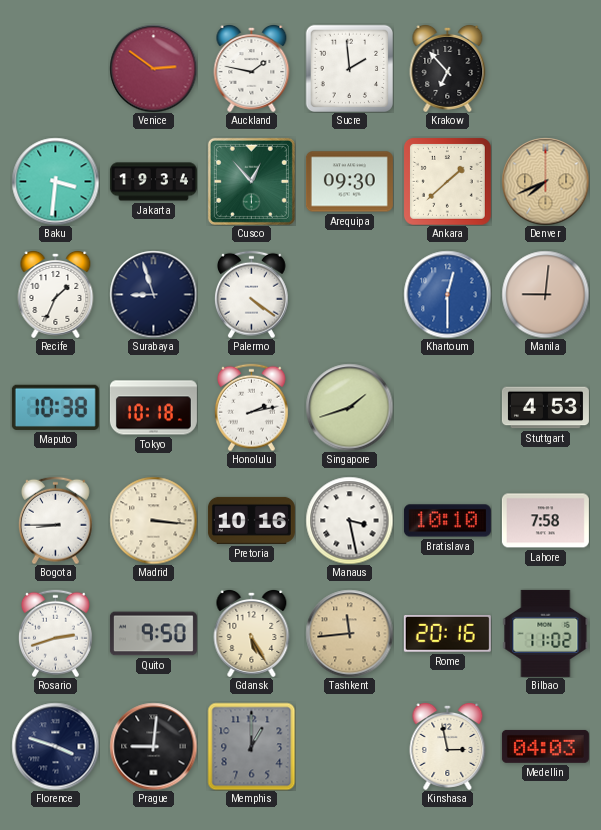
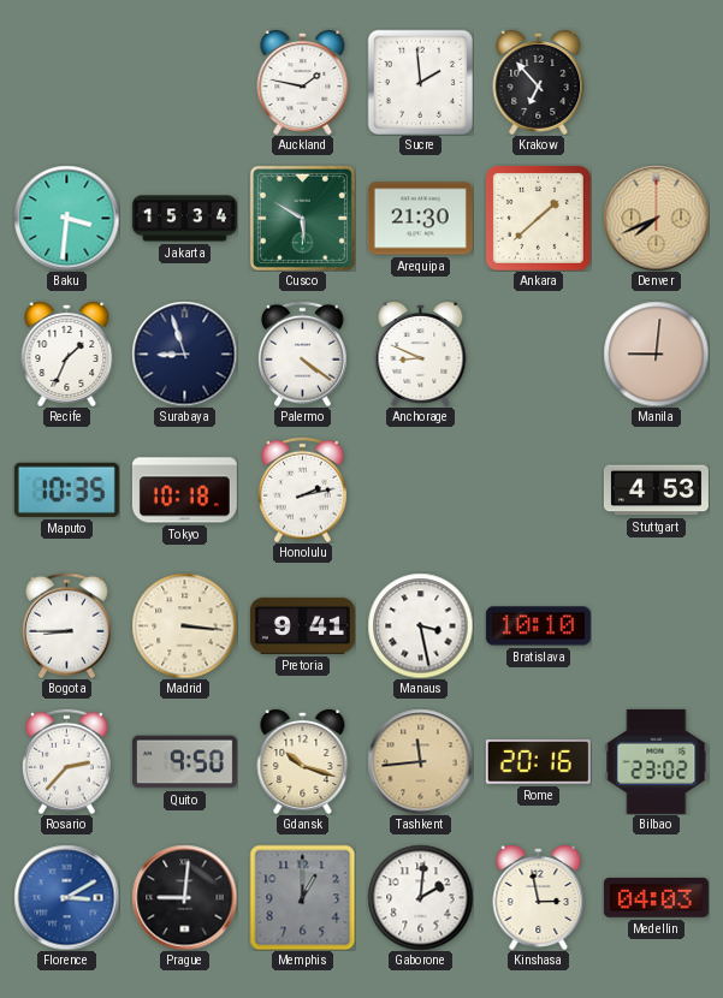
Venice: 2:51 -> none (153, 68)
Jakarta: 19:34 -> 15:34 (184, 219)
Cusco: 12:53 -> 5:50 (302, 218)
Arequipa: 09:30 -> 21:30 (420, 219)
Anchorage: none -> 8:49 (421, 355)
Khartoum: 12:30 -> none (447, 294)
Maputo: 10:38 -> 10:35 (66, 489)
Singapore: 1:42 -> none (349, 407)
Pretoria: 10:16 -> 9:41 (302, 625)
Lahore: 7:58 -> none (545, 521)
Rosario: 2:42 -> 2:37 (66, 761)
Gdansk: 5:25 -> 10:18 (303, 762)
Bilbao: 11:02 -> 23:02 (657, 761)
Florence: 3:48 -> 3:10 (66, 897)
Florence dial: navy -> blue (66, 897)
Gaborone: none -> 2:01 (420, 897)
